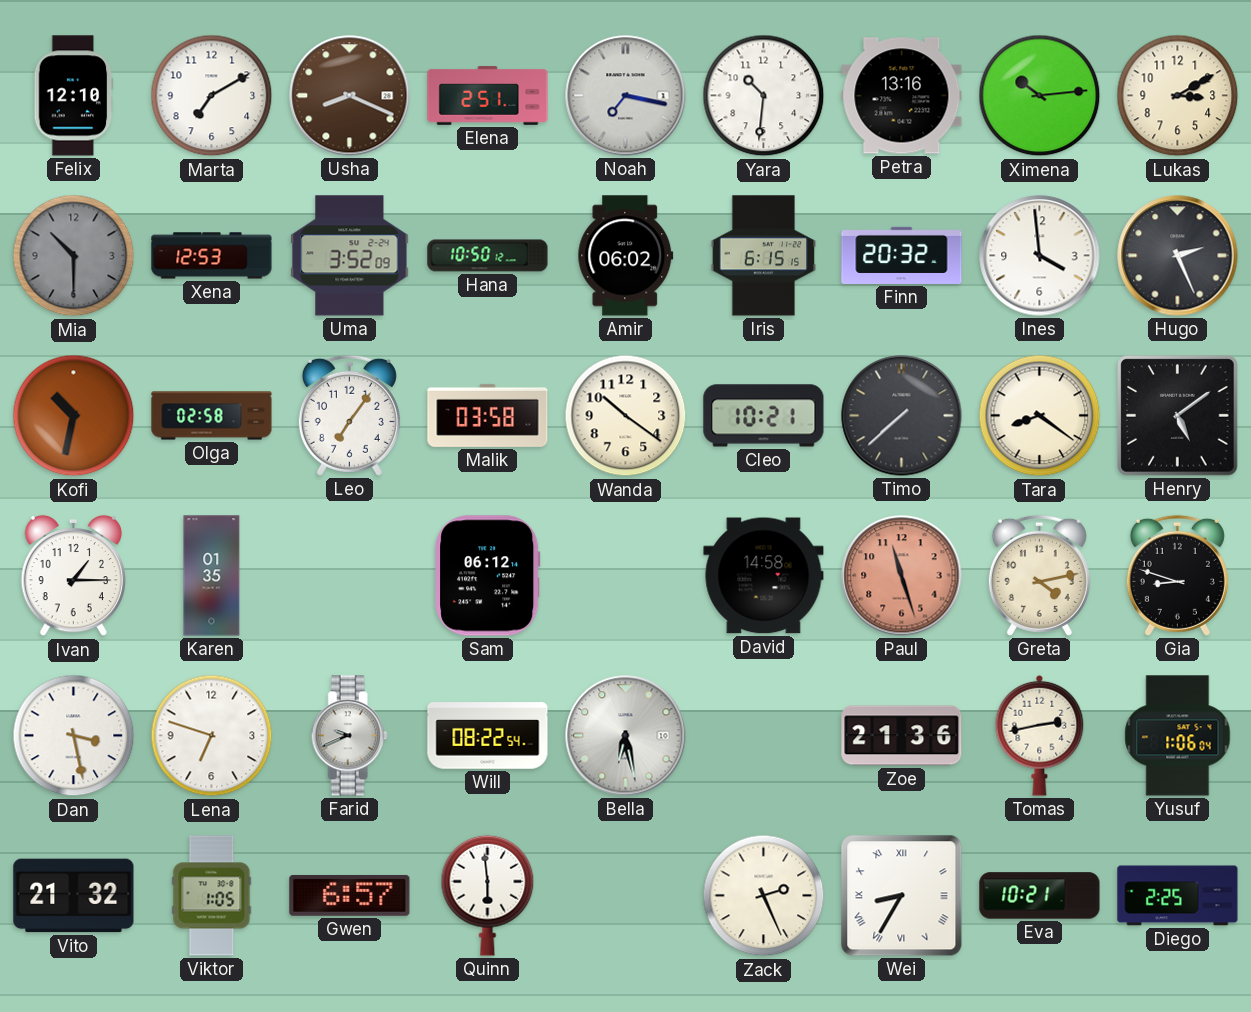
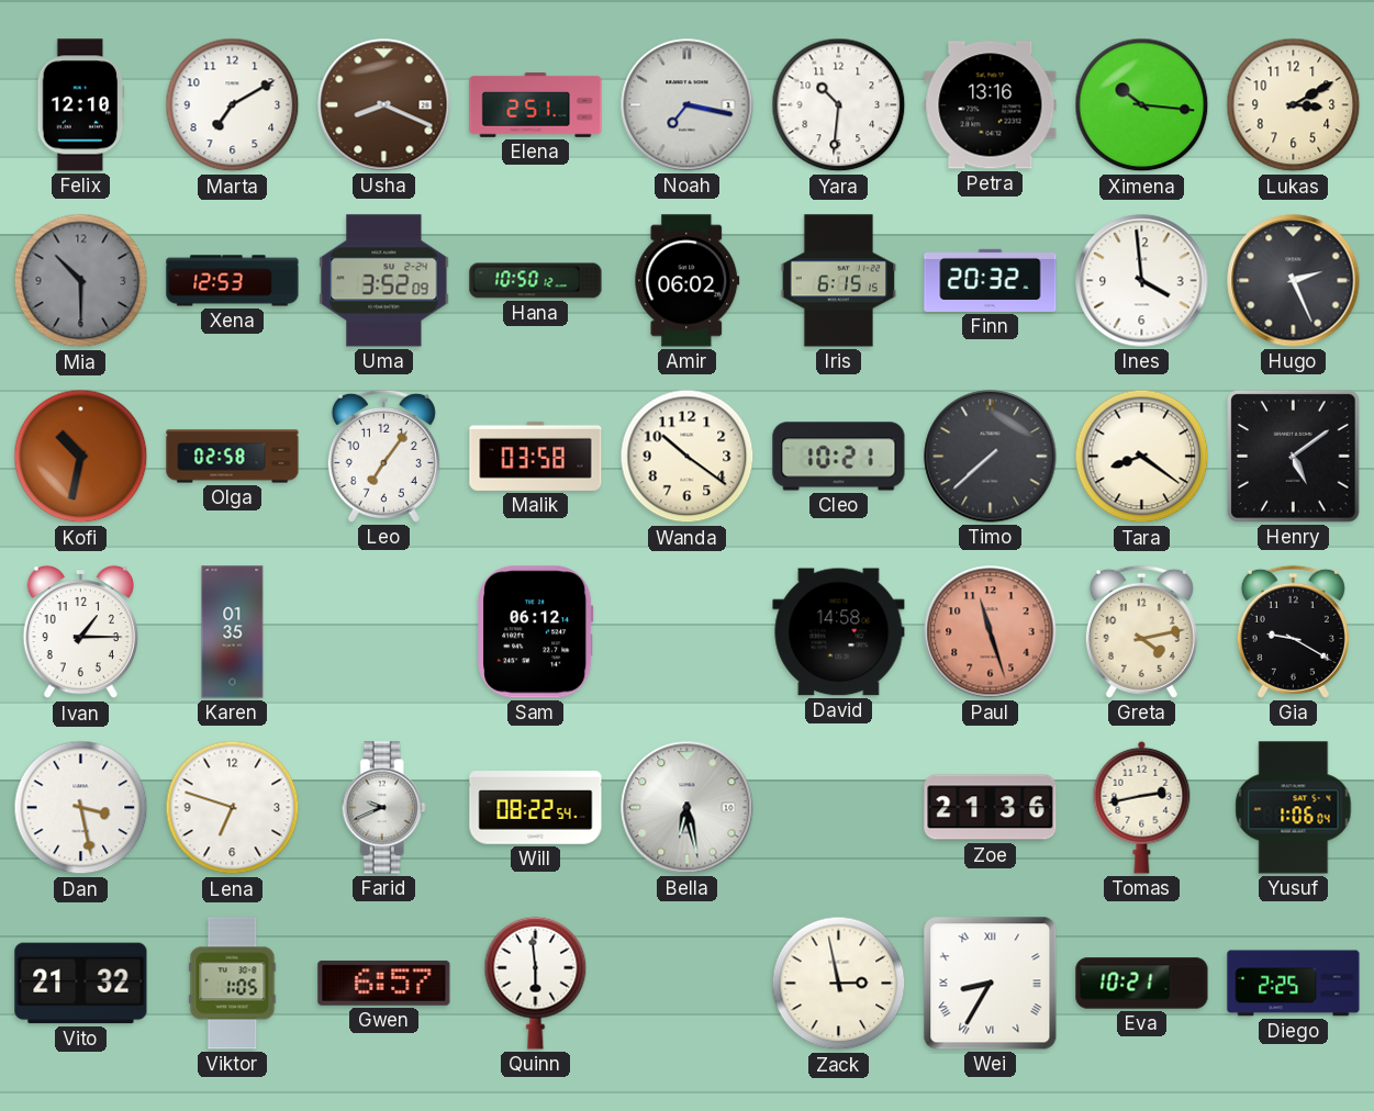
Ximena: 10:14 -> 10:16 (1142, 105)
Gia: 8:48 -> 9:20 (1293, 631)
Zack: 2:26 -> 2:58 (839, 984)
